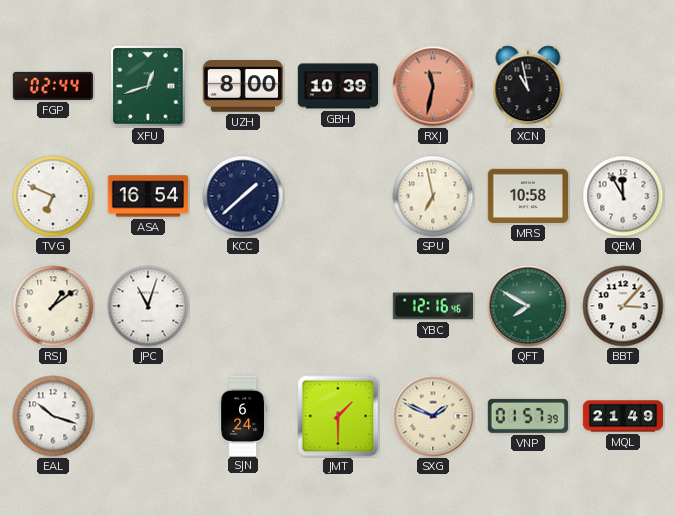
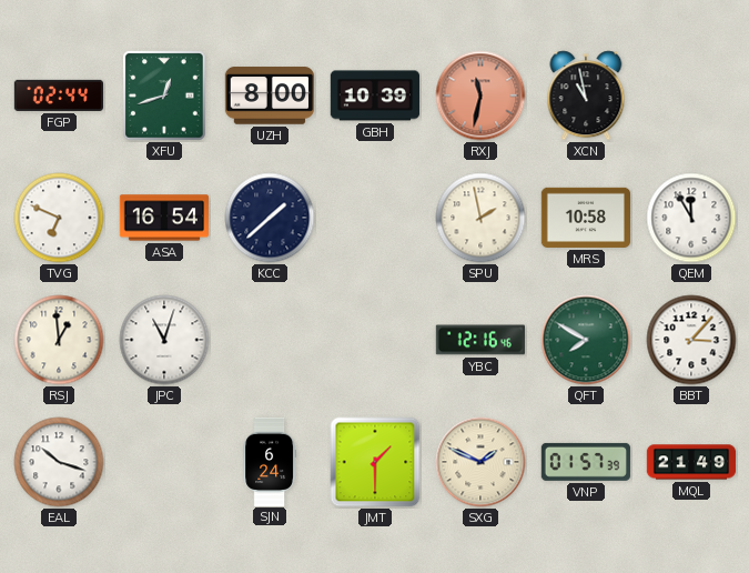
SPU: 6:58 -> 1:58 (480, 218)
RSJ: 1:09 -> 12:59 (59, 340)
